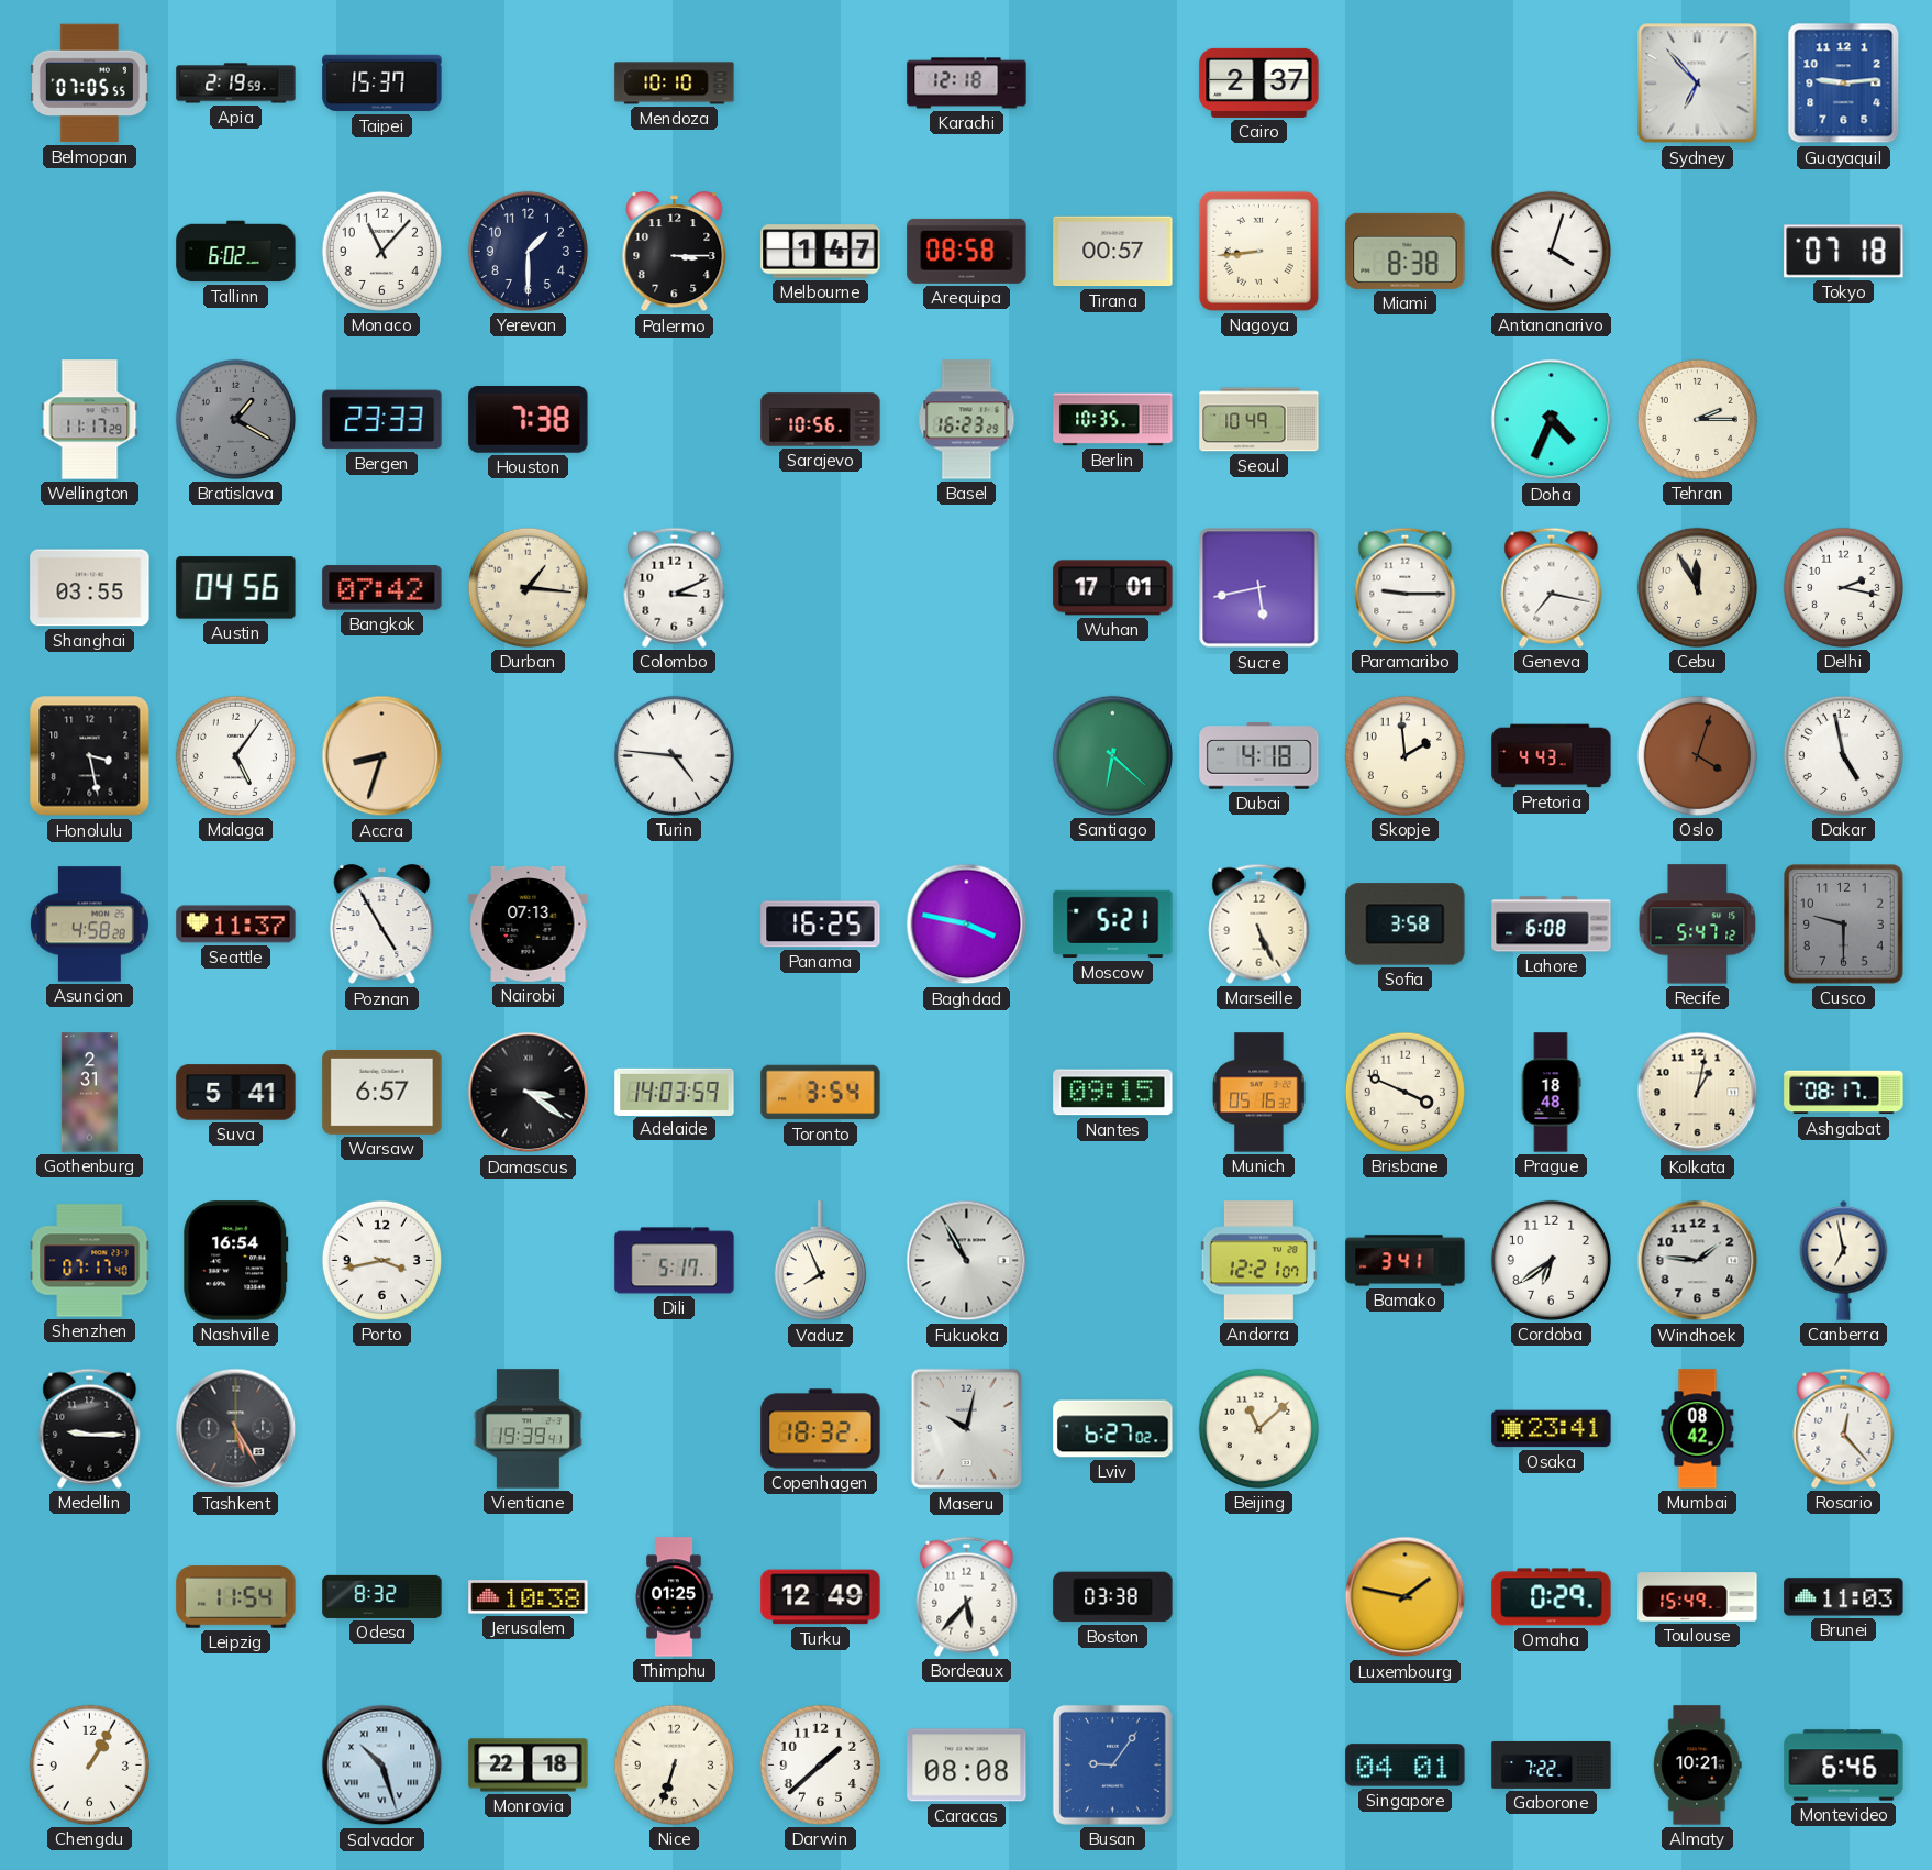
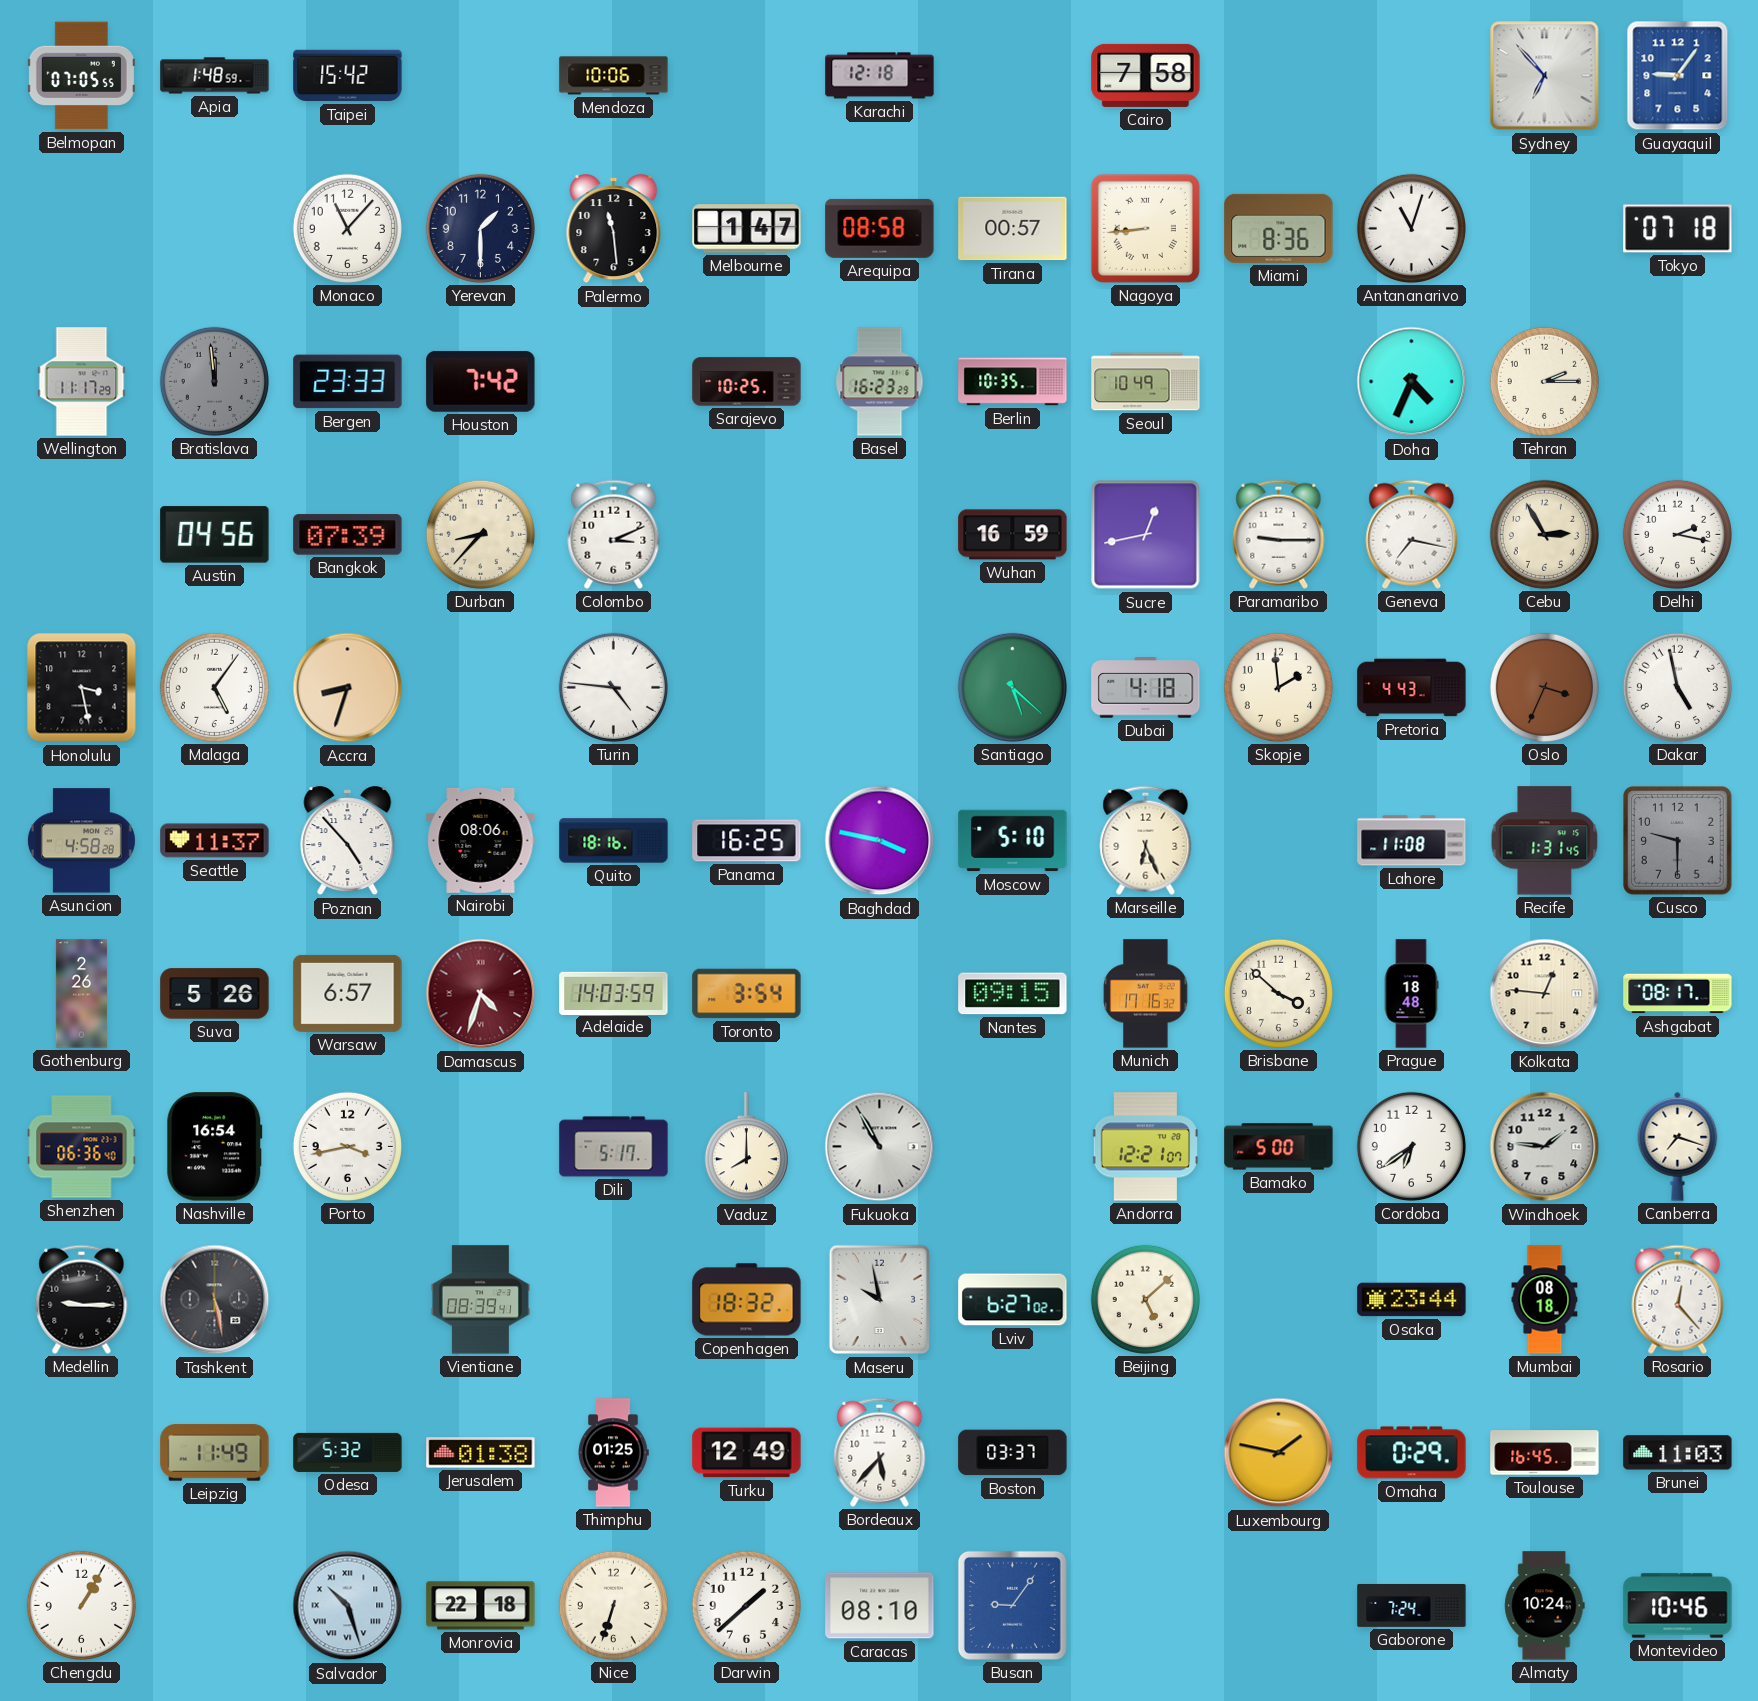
Apia: 2:19 -> 1:48 (215, 76)
Taipei: 15:37 -> 15:42 (348, 76)
Mendoza: 10:10 -> 10:06 (614, 76)
Cairo: 2:37 -> 7:58 (1146, 75)
Guayaquil: 9:14 -> 9:06 (1678, 76)
Tallinn: 6:02 -> none (236, 252)
Palermo: 3:15 -> 11:29 (614, 229)
Miami: 8:38 -> 8:36 (1279, 228)
Antananarivo: 4:03 -> 11:03 (1411, 228)
Bratislava: 1:20 -> 11:59 (214, 381)
Houston: 7:38 -> 7:42 (481, 381)
Sarajevo: 10:56 -> 10:25 (747, 382)
Shanghai: 03:55 -> none (90, 588)
Bangkok: 07:42 -> 07:39 (348, 535)
Durban: 1:16 -> 8:37 (480, 534)
Wuhan: 17:01 -> 16:59 (1013, 535)
Sucre: 5:43 -> 12:43 (1146, 535)
Cebu: 11:55 -> 2:55 (1544, 534)
Santiago: 6:22 -> 5:22 (1012, 687)
Oslo: 4:03 -> 3:34 (1544, 687)
Poznan: 4:55 -> 4:53 (348, 841)
Nairobi: 07:13 -> 08:06 (481, 840)
Quito: none -> 18:16 (614, 841)
Moscow: 5:21 -> 5:10 (1013, 841)
Marseille: 5:26 -> 6:26 (1146, 840)
Sofia: 3:58 -> none (1406, 925)
Lahore: 6:08 -> 11:08 (1412, 841)
Recife: 5:47 -> 1:31 (1545, 841)
Gothenburg: 2:31 -> 2:26 (81, 994)
Suva: 5:41 -> 5:26 (215, 994)
Damascus: 3:21 -> 4:33 (481, 994)
Damascus dial: black -> burgundy (481, 994)
Munich: 05:16 -> 17:16 (1146, 994)
Brisbane: 3:49 -> 3:52 (1278, 993)
Kolkata: 1:02 -> 12:46 (1545, 994)
Shenzhen: 07:17 -> 06:36 (82, 1147)
Vaduz: 7:56 -> 8:00 (746, 1147)
Bamako: 3:41 -> 5:00 (1279, 1147)
Canberra: 6:58 -> 7:18 (1678, 1146)
Tashkent: 5:25 -> 5:28 (215, 1300)
Vientiane: 19:39 -> 08:39 (480, 1300)
Maseru: 10:02 -> 9:58 (880, 1300)
Beijing: 11:08 -> 5:08 (1145, 1299)
Osaka: 23:41 -> 23:44 (1412, 1300)
Mumbai: 08:42 -> 08:18 (1545, 1300)
Leipzig: 11:54 -> 11:49 (215, 1453)
Odesa: 8:32 -> 5:32 (348, 1452)
Jerusalem: 10:38 -> 01:38 (481, 1453)
Boston: 03:38 -> 03:37 (1013, 1453)
Toulouse: 15:49 -> 16:45 (1545, 1453)
Caracas: 08:08 -> 08:10 (880, 1606)
Singapore: 04:01 -> none (1406, 1766)
Gaborone: 7:22 -> 7:24 (1412, 1605)
Almaty: 10:21 -> 10:24 (1545, 1606)
Montevideo: 6:46 -> 10:46 (1678, 1606)
